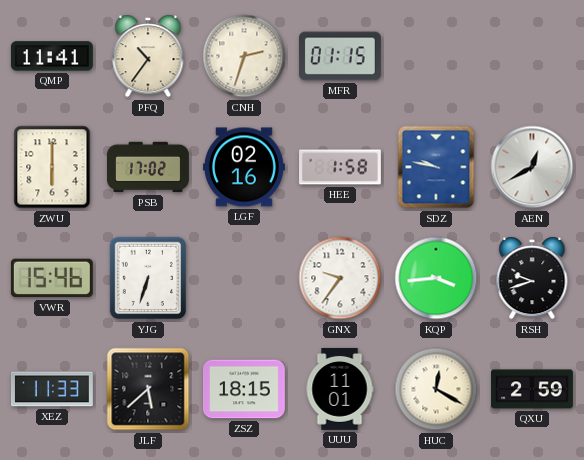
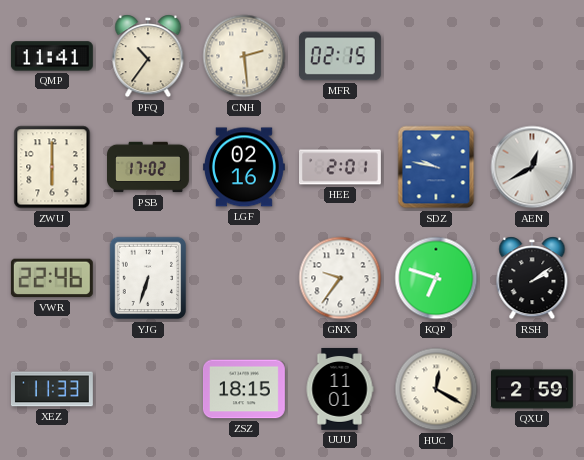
CNH: 2:33 -> 2:29 (244, 56)
MFR: 01:15 -> 02:15 (340, 56)
HEE: 1:58 -> 2:01 (341, 167)
VWR: 15:46 -> 22:46 (52, 278)
KQP: 3:44 -> 6:48 (436, 278)
RSH: 9:42 -> 2:09 (532, 278)
JLF: 5:38 -> none (148, 389)
